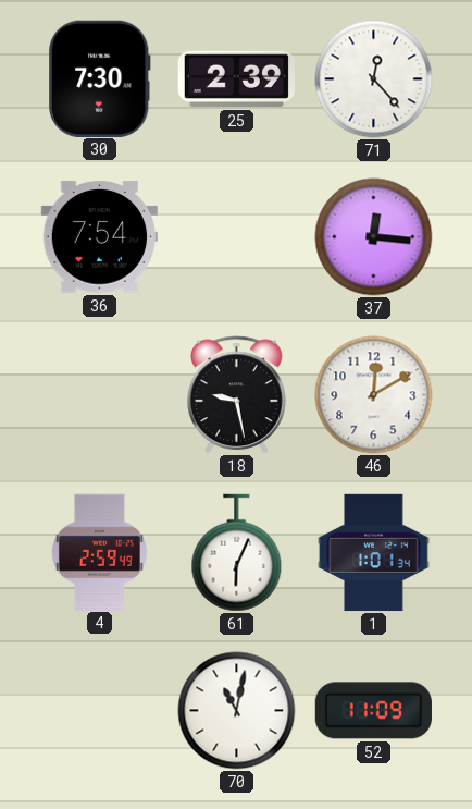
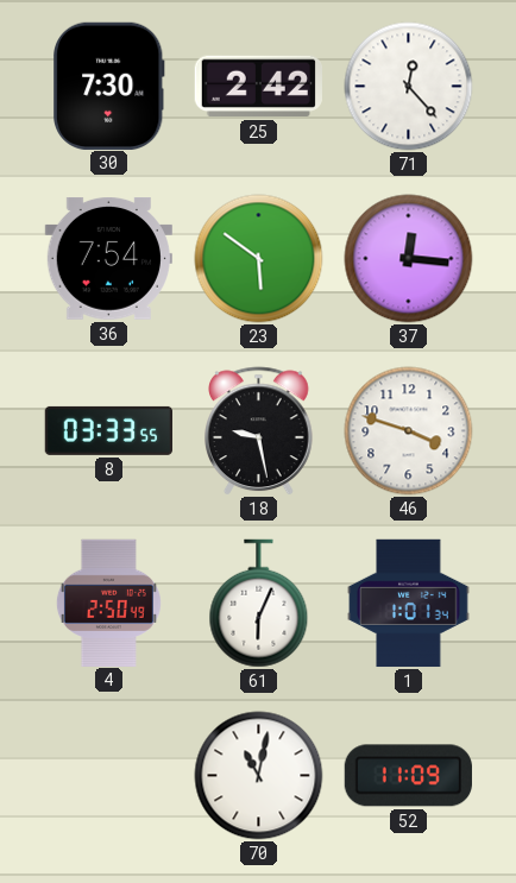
25: 2:39 -> 2:42 (258, 87)
23: none -> 5:51 (259, 259)
8: none -> 03:33 (108, 430)
46: 12:10 -> 3:48 (409, 431)
4: 2:59 -> 2:50 (108, 603)
